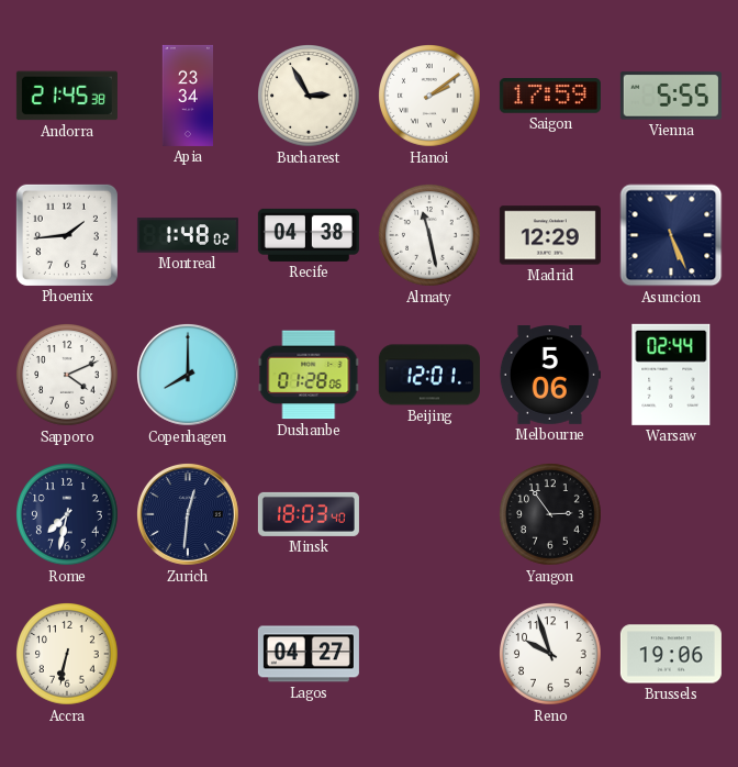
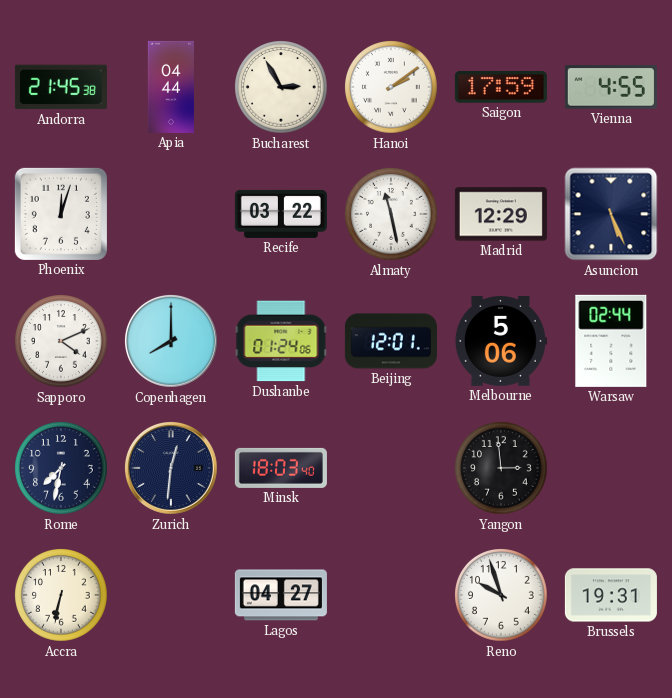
Apia: 23:34 -> 04:44 (170, 87)
Vienna: 5:55 -> 4:55 (611, 87)
Phoenix: 1:44 -> 12:03 (61, 214)
Montreal: 1:48 -> none (188, 235)
Recife: 04:38 -> 03:22 (281, 214)
Dushanbe: 01:28 -> 01:24 (281, 341)
Yangon: 2:54 -> 2:59 (501, 468)
Brussels: 19:06 -> 19:31 (611, 595)
